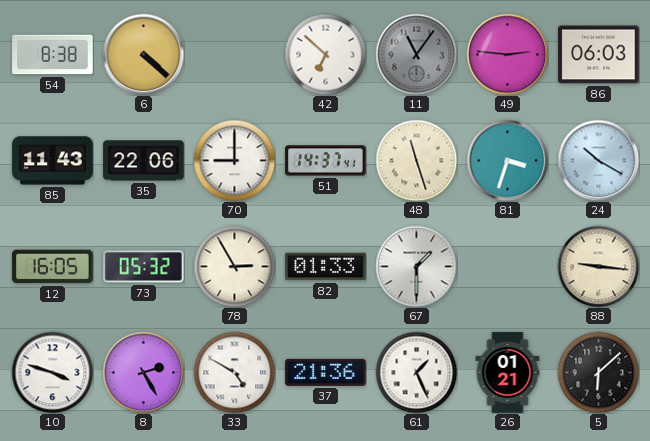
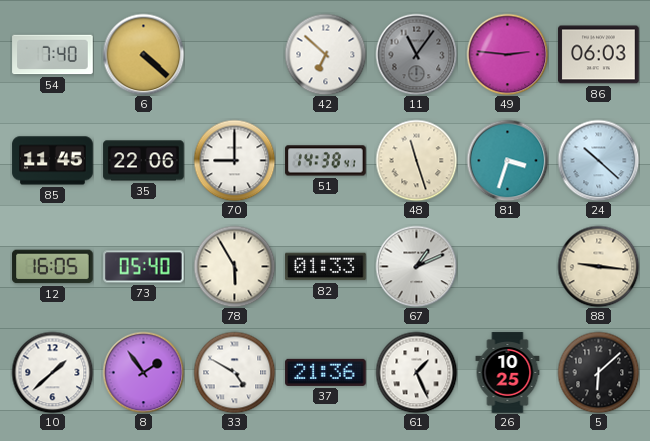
54: 8:38 -> 7:40 (53, 55)
85: 11:43 -> 11:45 (53, 161)
51: 14:37 -> 14:38 (326, 161)
24: 10:20 -> 10:22 (598, 160)
73: 05:32 -> 05:40 (144, 267)
78: 2:55 -> 5:55 (234, 266)
67: 1:30 -> 1:11 (416, 266)
10: 3:48 -> 1:38 (52, 372)
8: 2:25 -> 1:54 (143, 372)
26: 01:21 -> 10:25 (508, 373)
